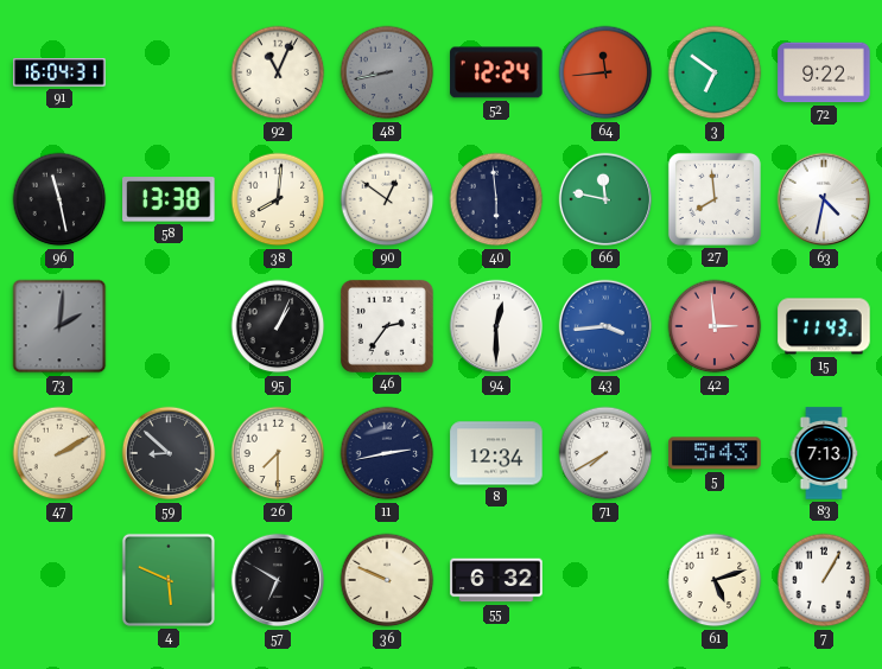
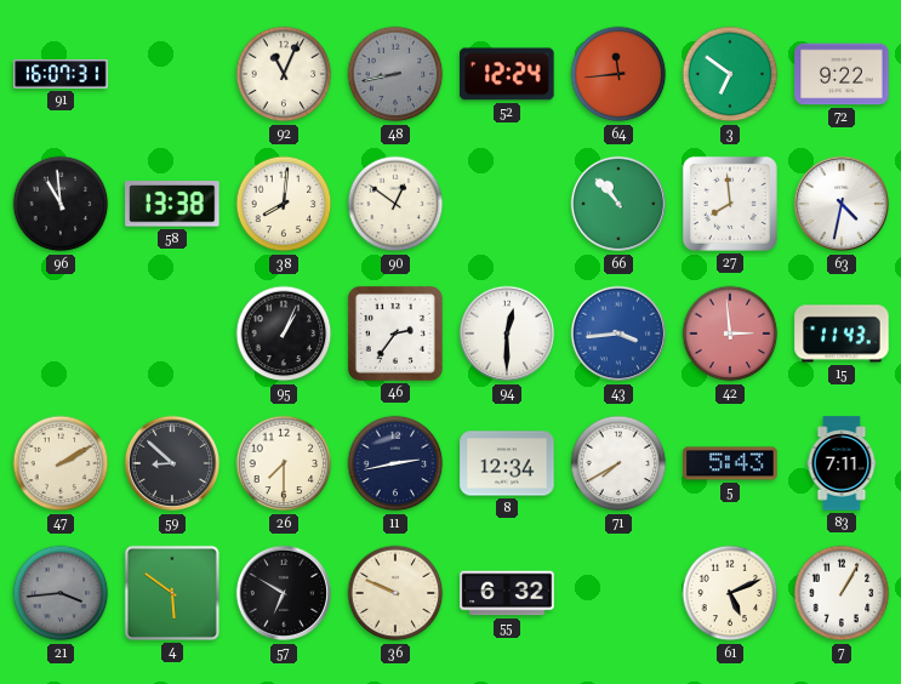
91: 16:04 -> 16:07 (61, 75)
96: 11:28 -> 10:59 (61, 204)
40: 5:59 -> none (496, 199)
66: 11:47 -> 10:53 (618, 204)
73: 2:01 -> none (59, 326)
83: 7:13 -> 7:11 (842, 463)
21: none -> 3:44 (61, 593)
4: 5:49 -> 5:51 (172, 593)
61: 5:12 -> 5:11 (730, 593)
